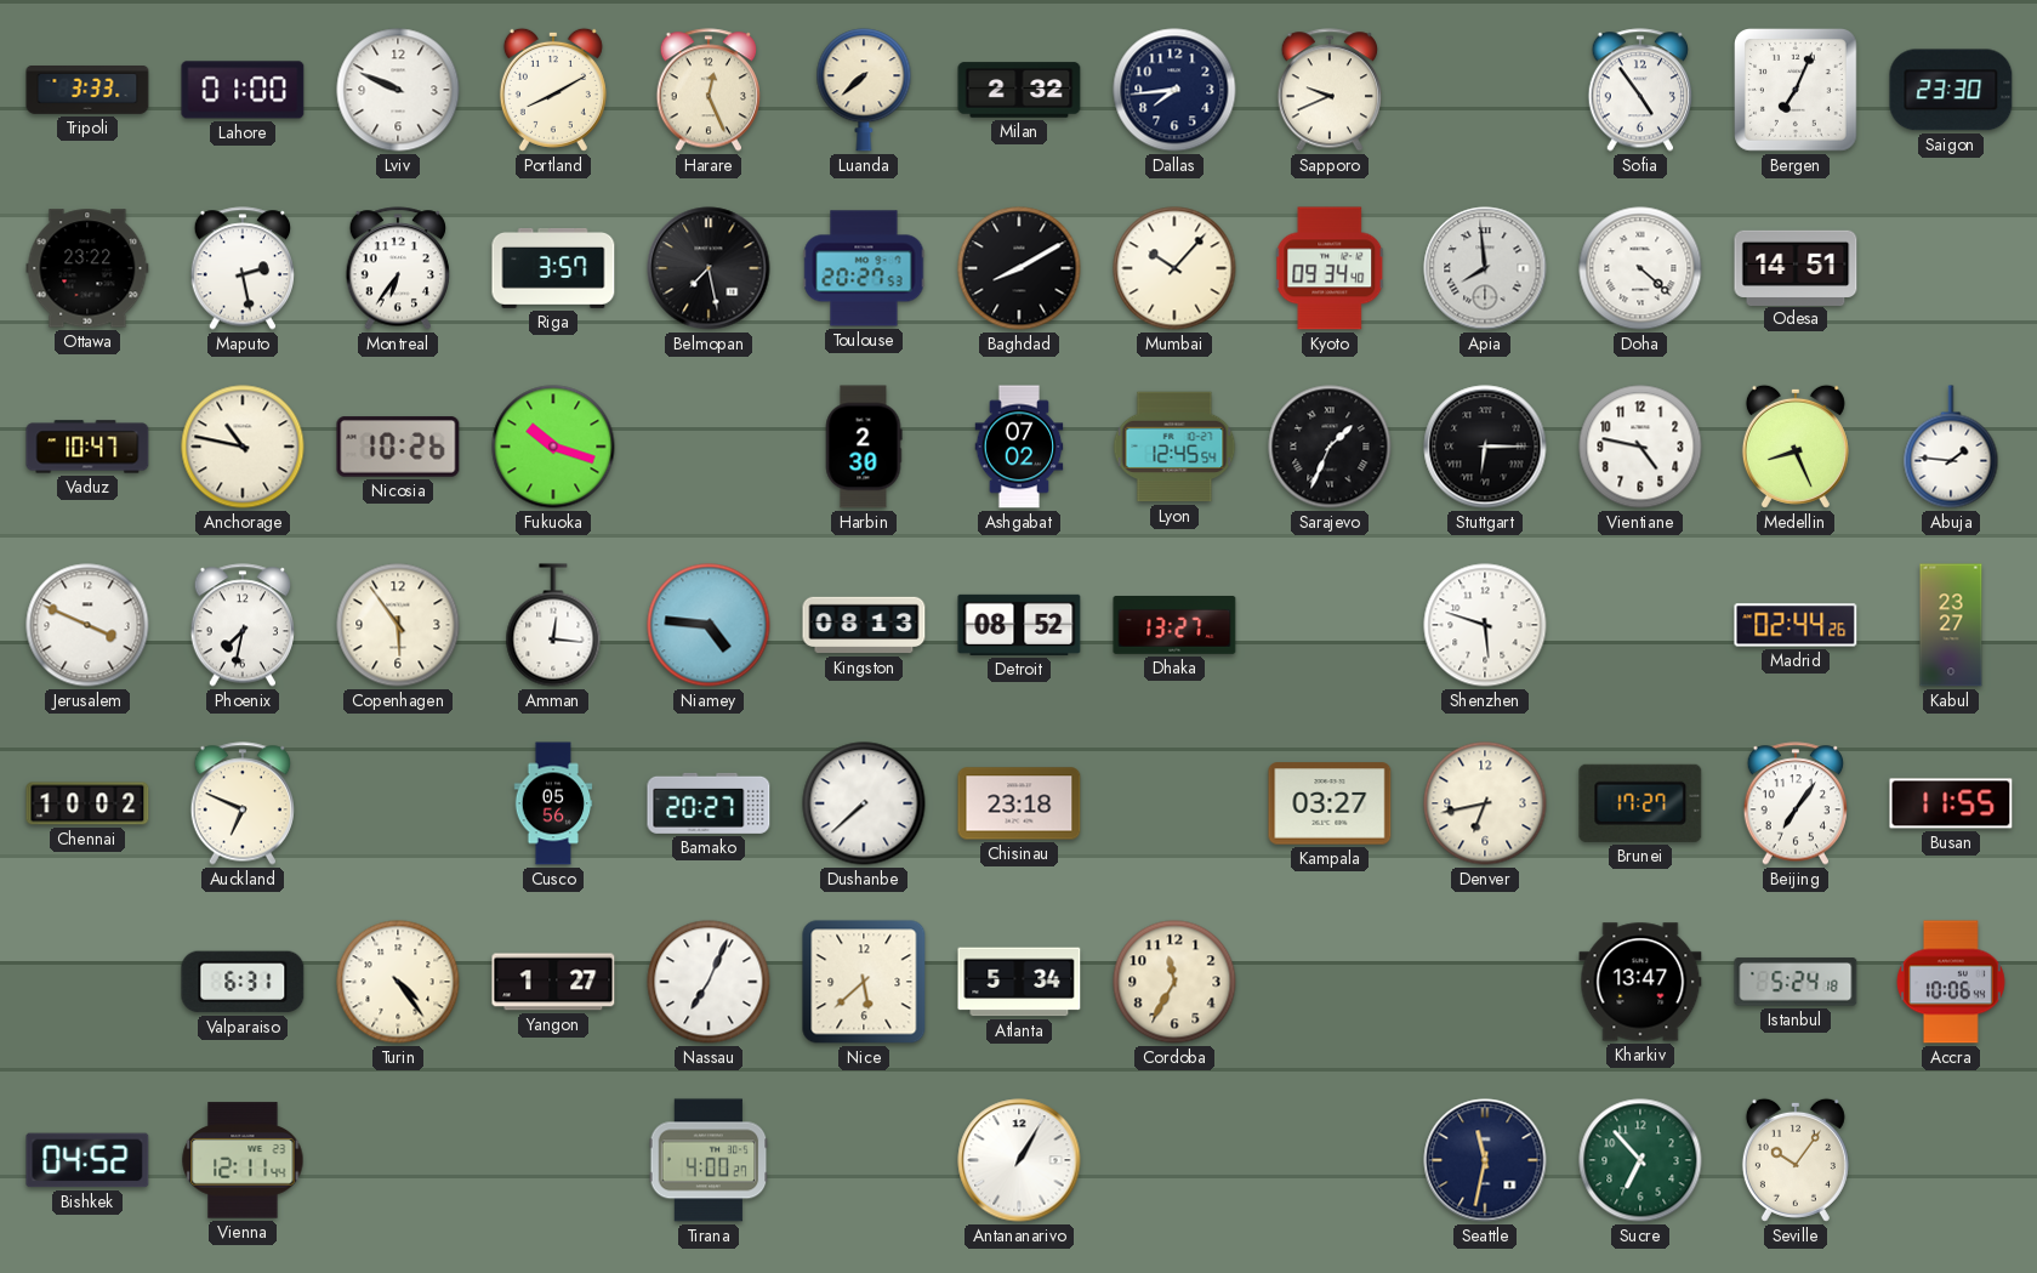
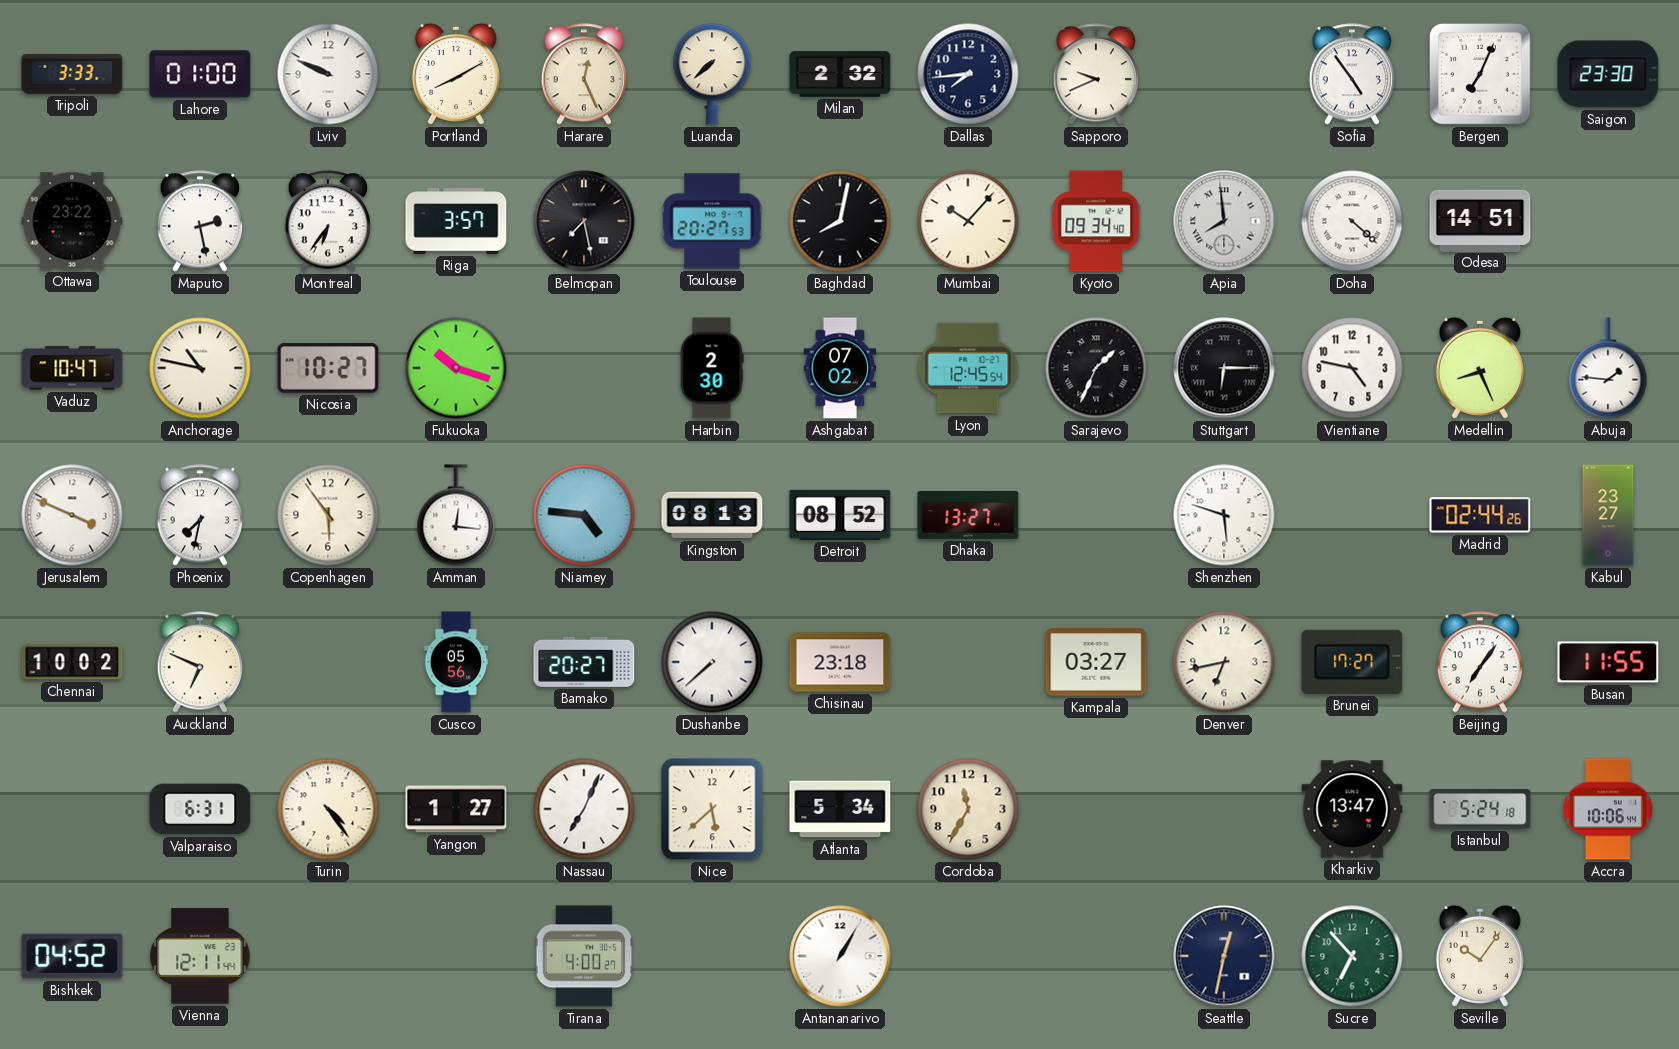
Baghdad: 8:10 -> 8:02 (840, 221)
Nicosia: 10:26 -> 10:27 (328, 368)
Seattle: 11:32 -> 12:32 (1224, 956)
